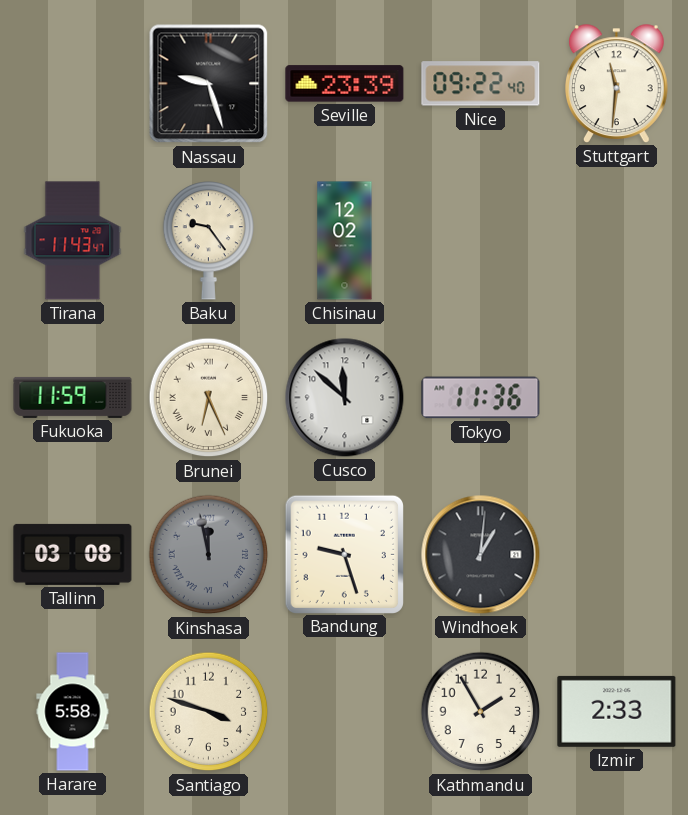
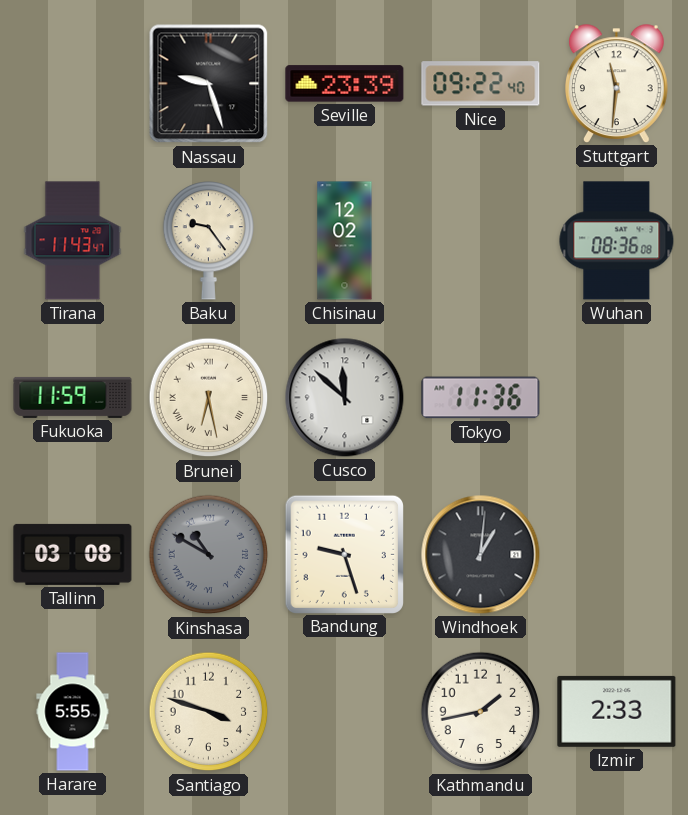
Wuhan: none -> 08:36 (617, 241)
Brunei: 6:26 -> 6:28 (209, 398)
Kinshasa: 11:58 -> 10:50 (209, 555)
Harare: 5:58 -> 5:55 (73, 712)
Kathmandu: 1:55 -> 1:43 (481, 712)
